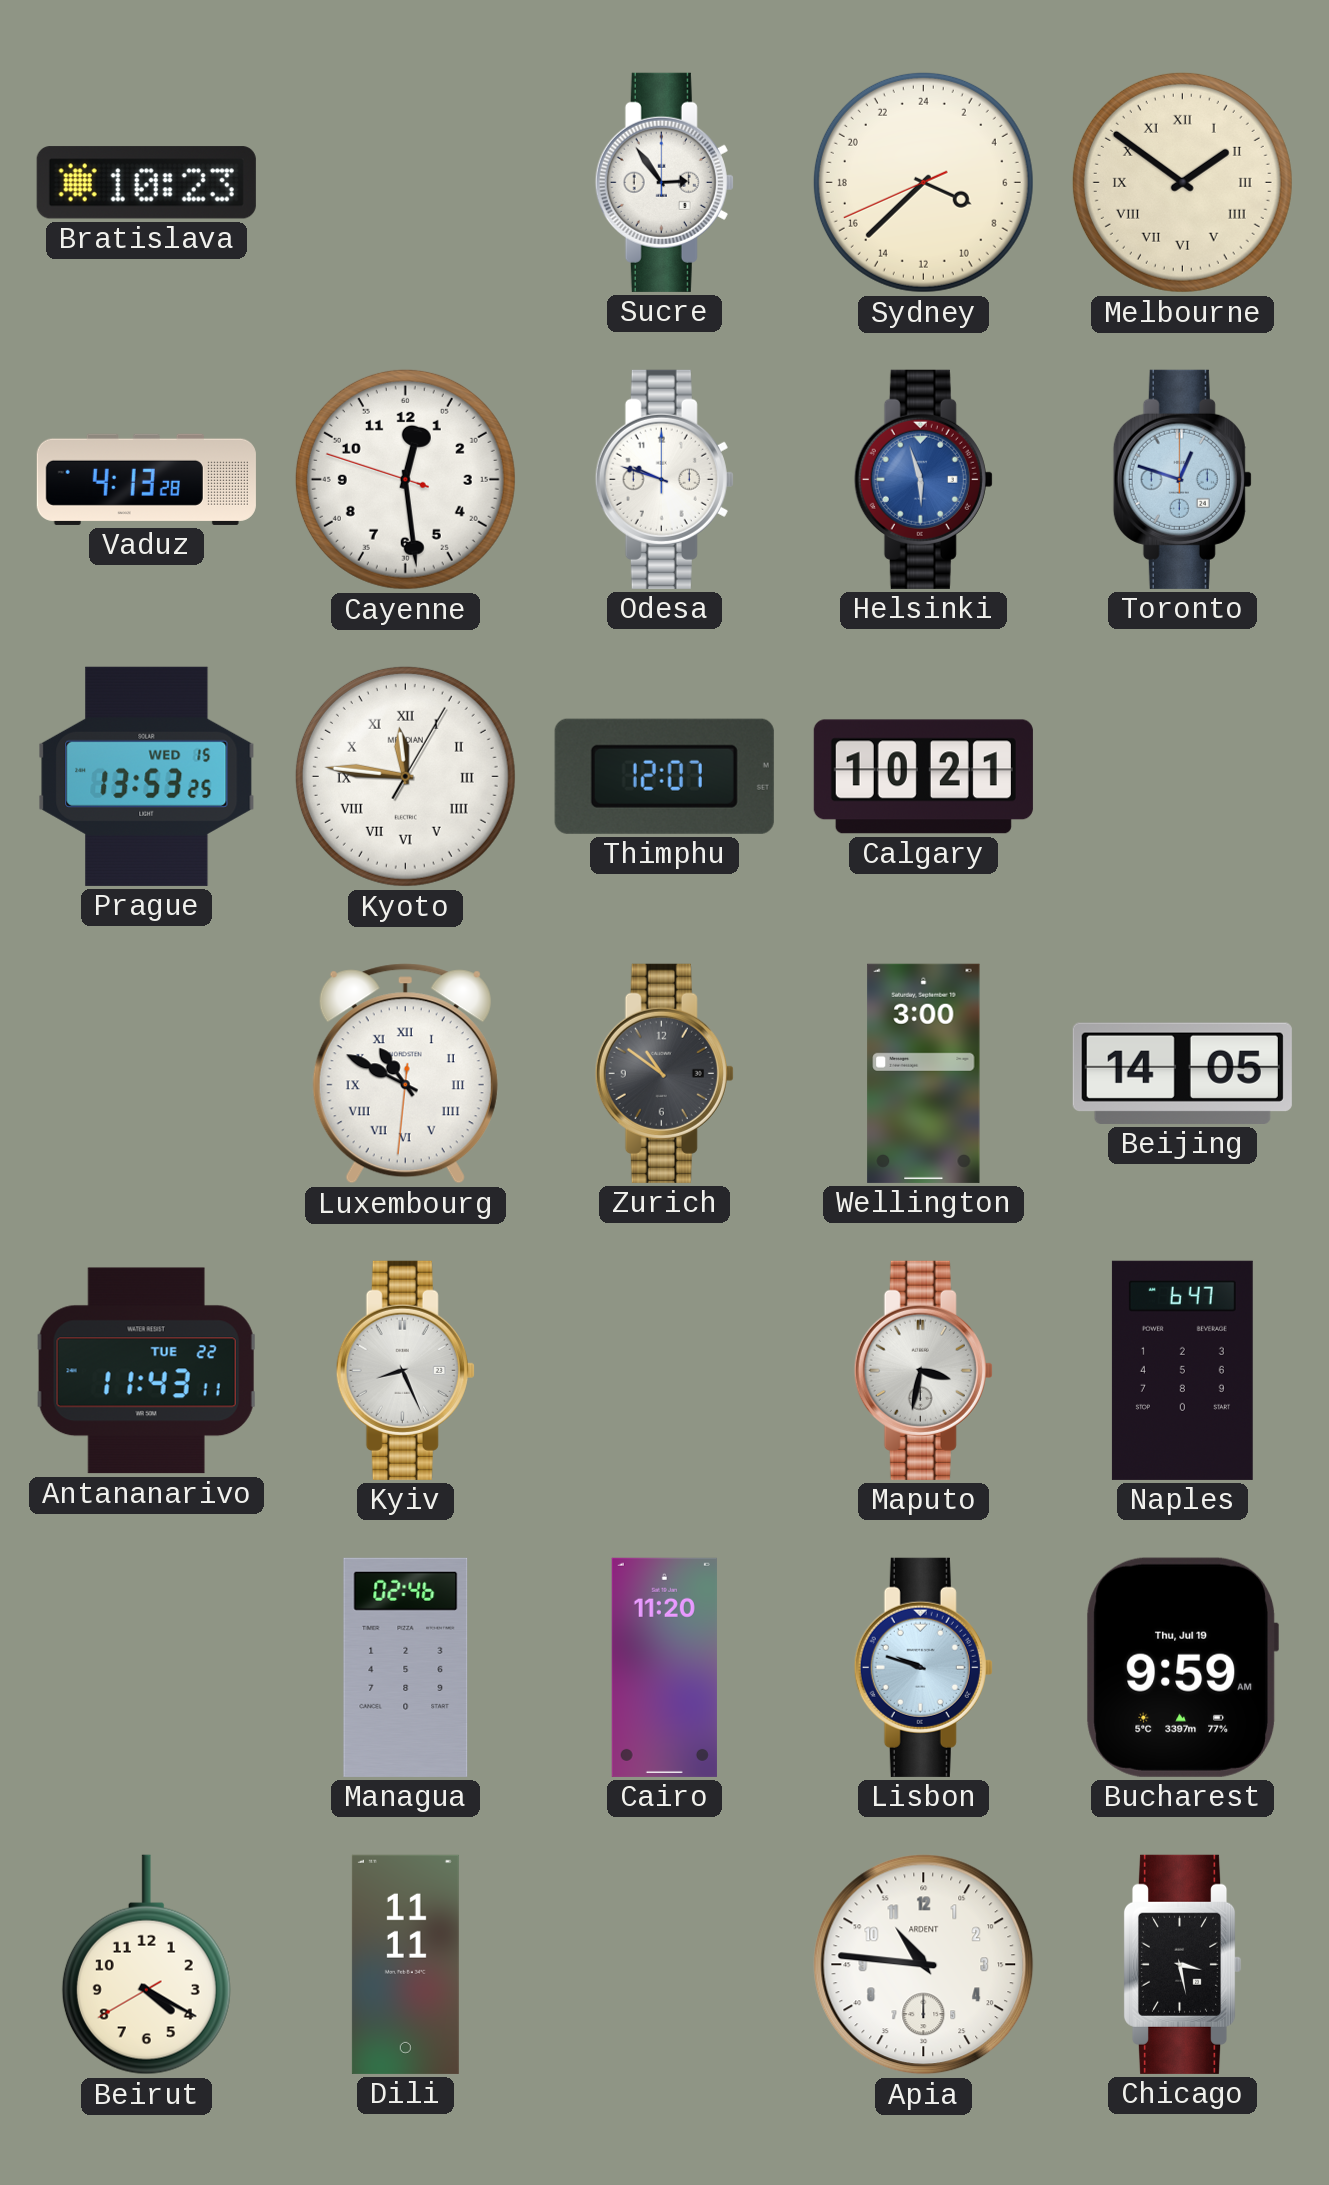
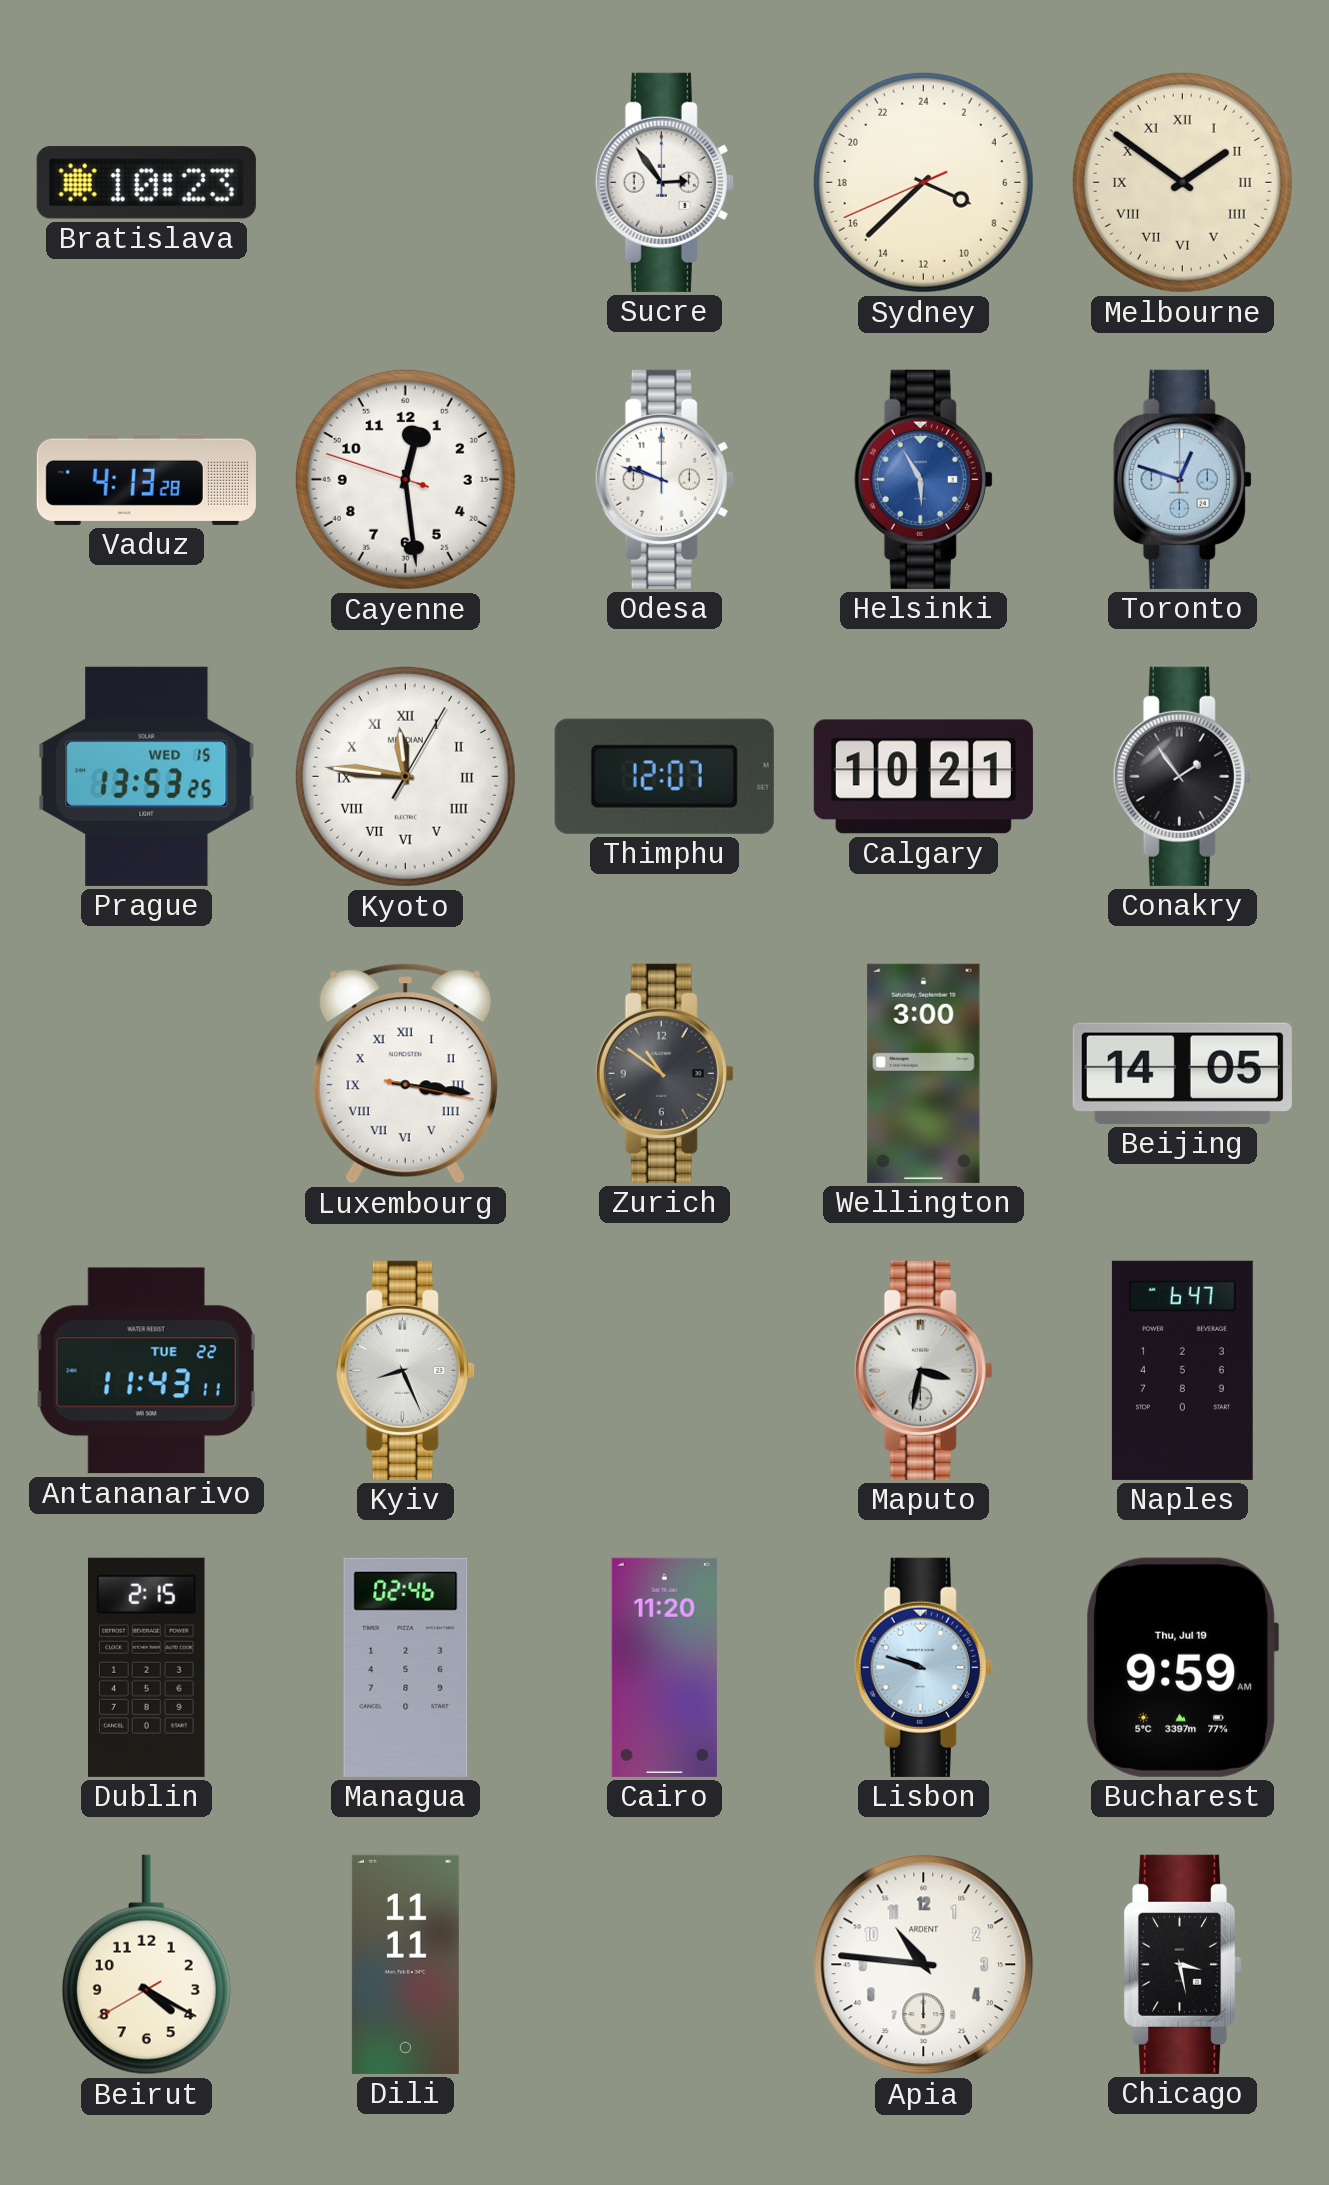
Helsinki: 5:57 -> 5:55 (923, 479)
Conakry: none -> 1:54 (1182, 776)
Luxembourg: 10:49 -> 3:16 (405, 1074)
Dublin: none -> 2:15 (147, 1667)
